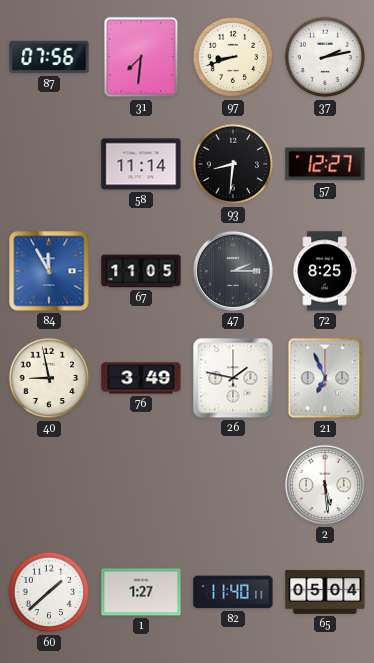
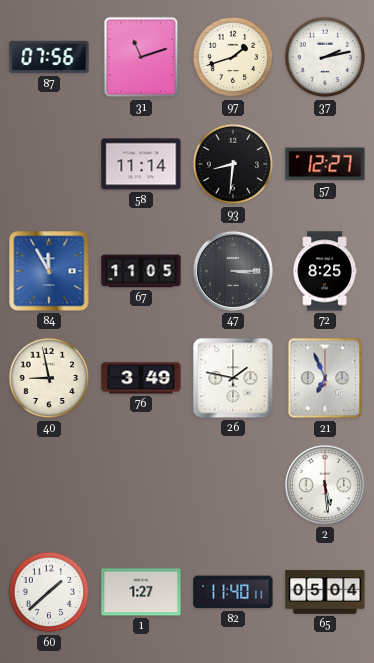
31: 7:31 -> 11:12 (141, 57)
97: 8:42 -> 1:42 (233, 57)
47: 2:15 -> 3:15 (233, 271)
